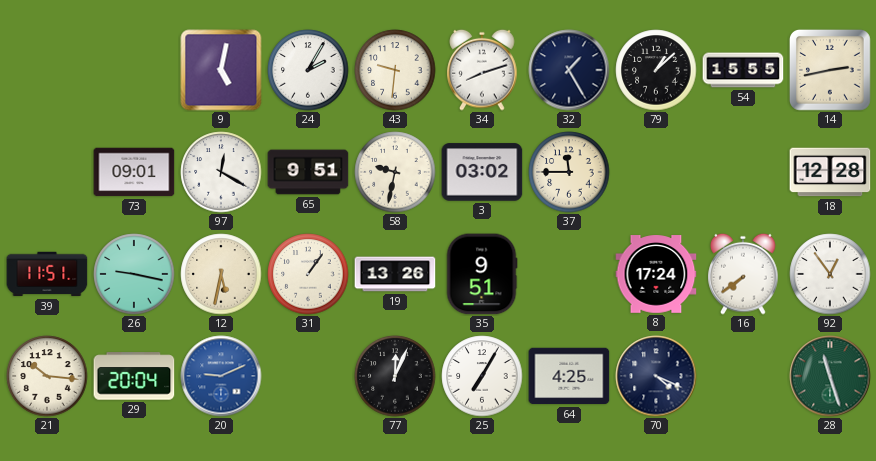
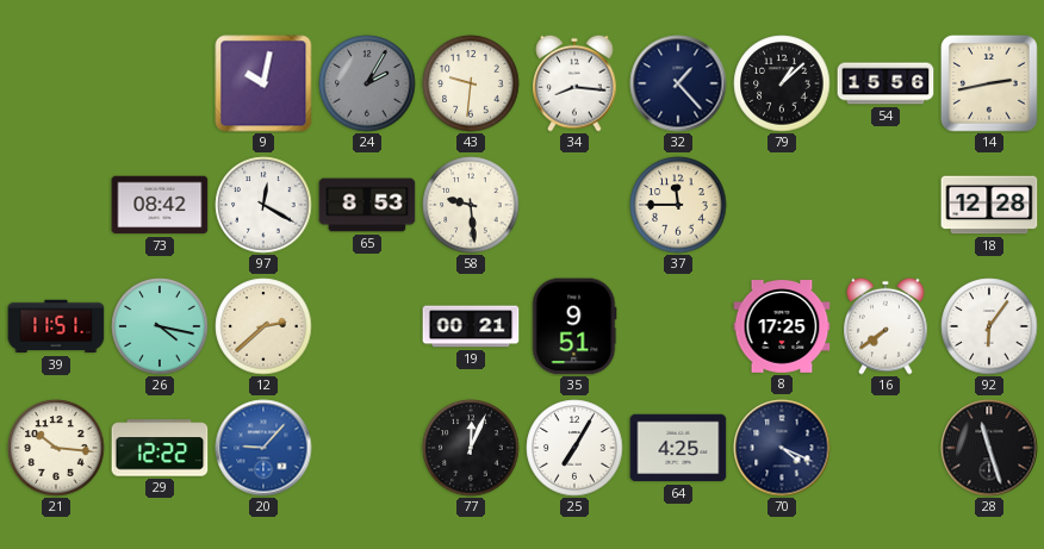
9: 5:02 -> 10:02 (263, 83)
24 dial: white -> grey (367, 83)
34: 8:12 -> 8:16 (574, 83)
32: 1:25 -> 1:23 (678, 83)
54: 15:55 -> 15:56 (885, 83)
73: 09:01 -> 08:42 (160, 205)
65: 9:51 -> 8:53 (367, 205)
58: 9:32 -> 9:29 (471, 205)
3: 03:02 -> none (482, 172)
26: 9:17 -> 4:17 (160, 326)
12: 5:32 -> 2:38 (263, 326)
31: 1:06 -> none (308, 274)
19: 13:26 -> 00:21 (471, 326)
8: 17:24 -> 17:25 (782, 326)
92: 12:54 -> 6:06 (989, 326)
29: 20:04 -> 12:22 (160, 448)
20: 9:11 -> 9:07 (263, 448)
28 dial: green -> black (989, 448)
